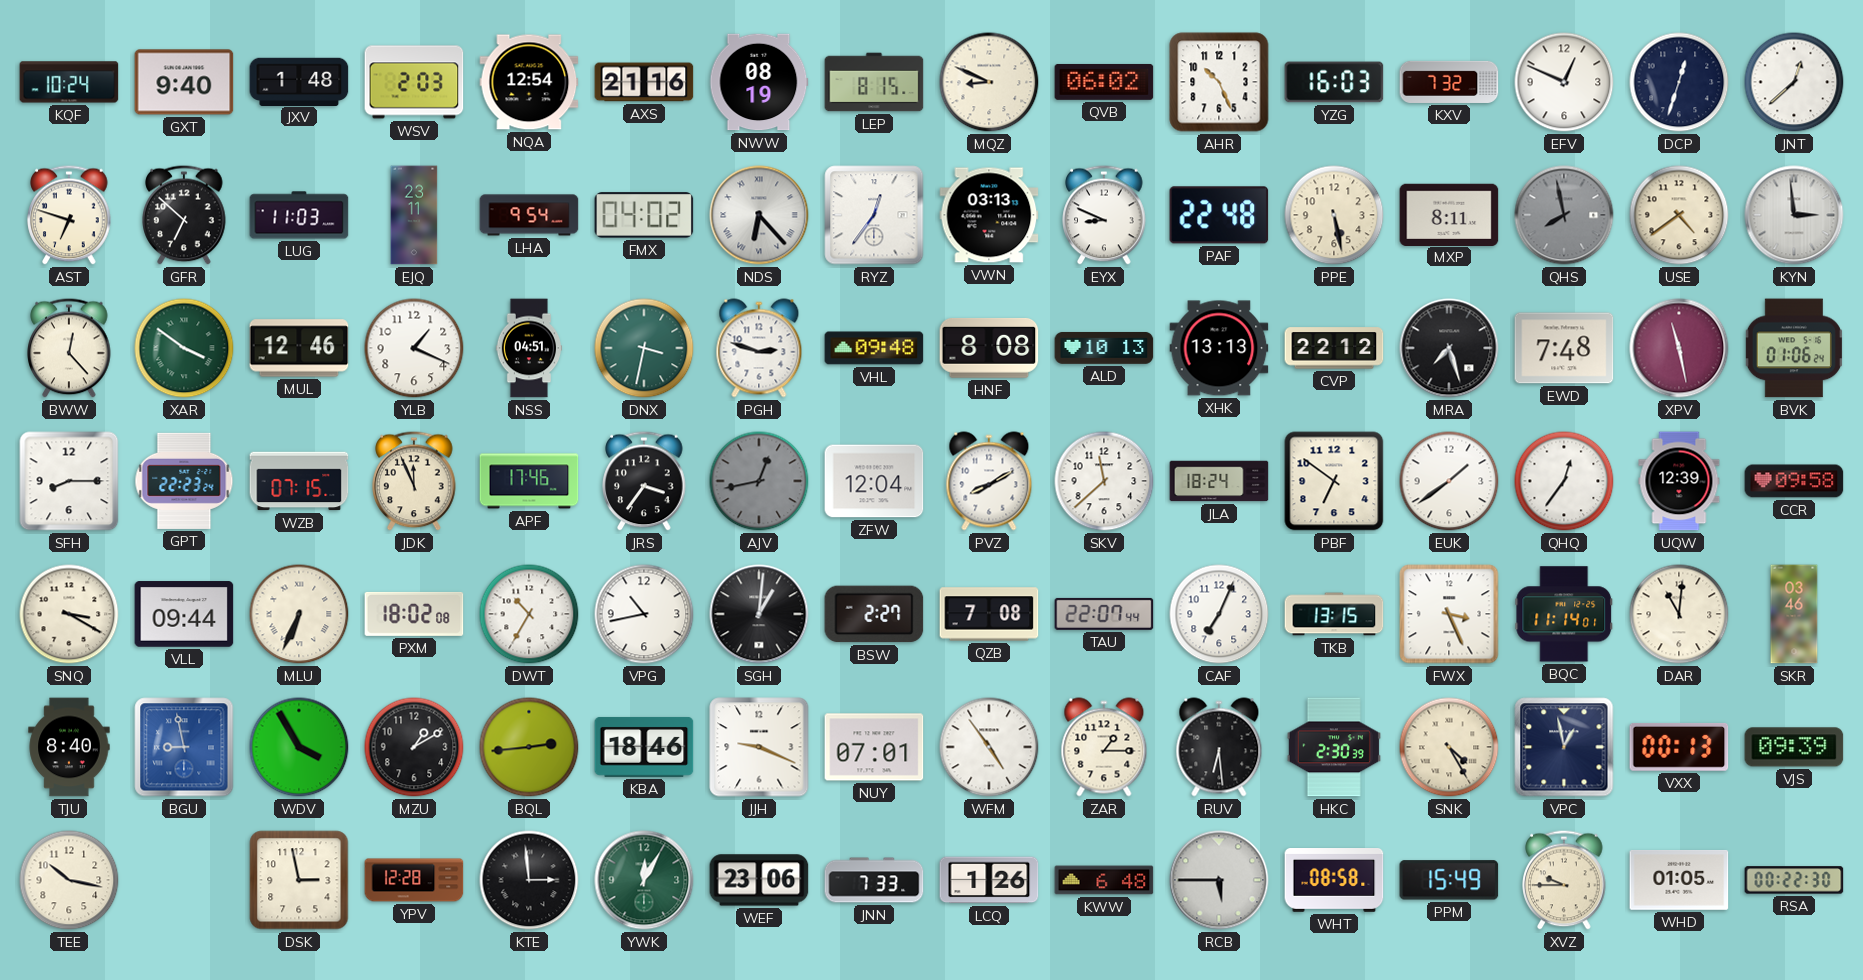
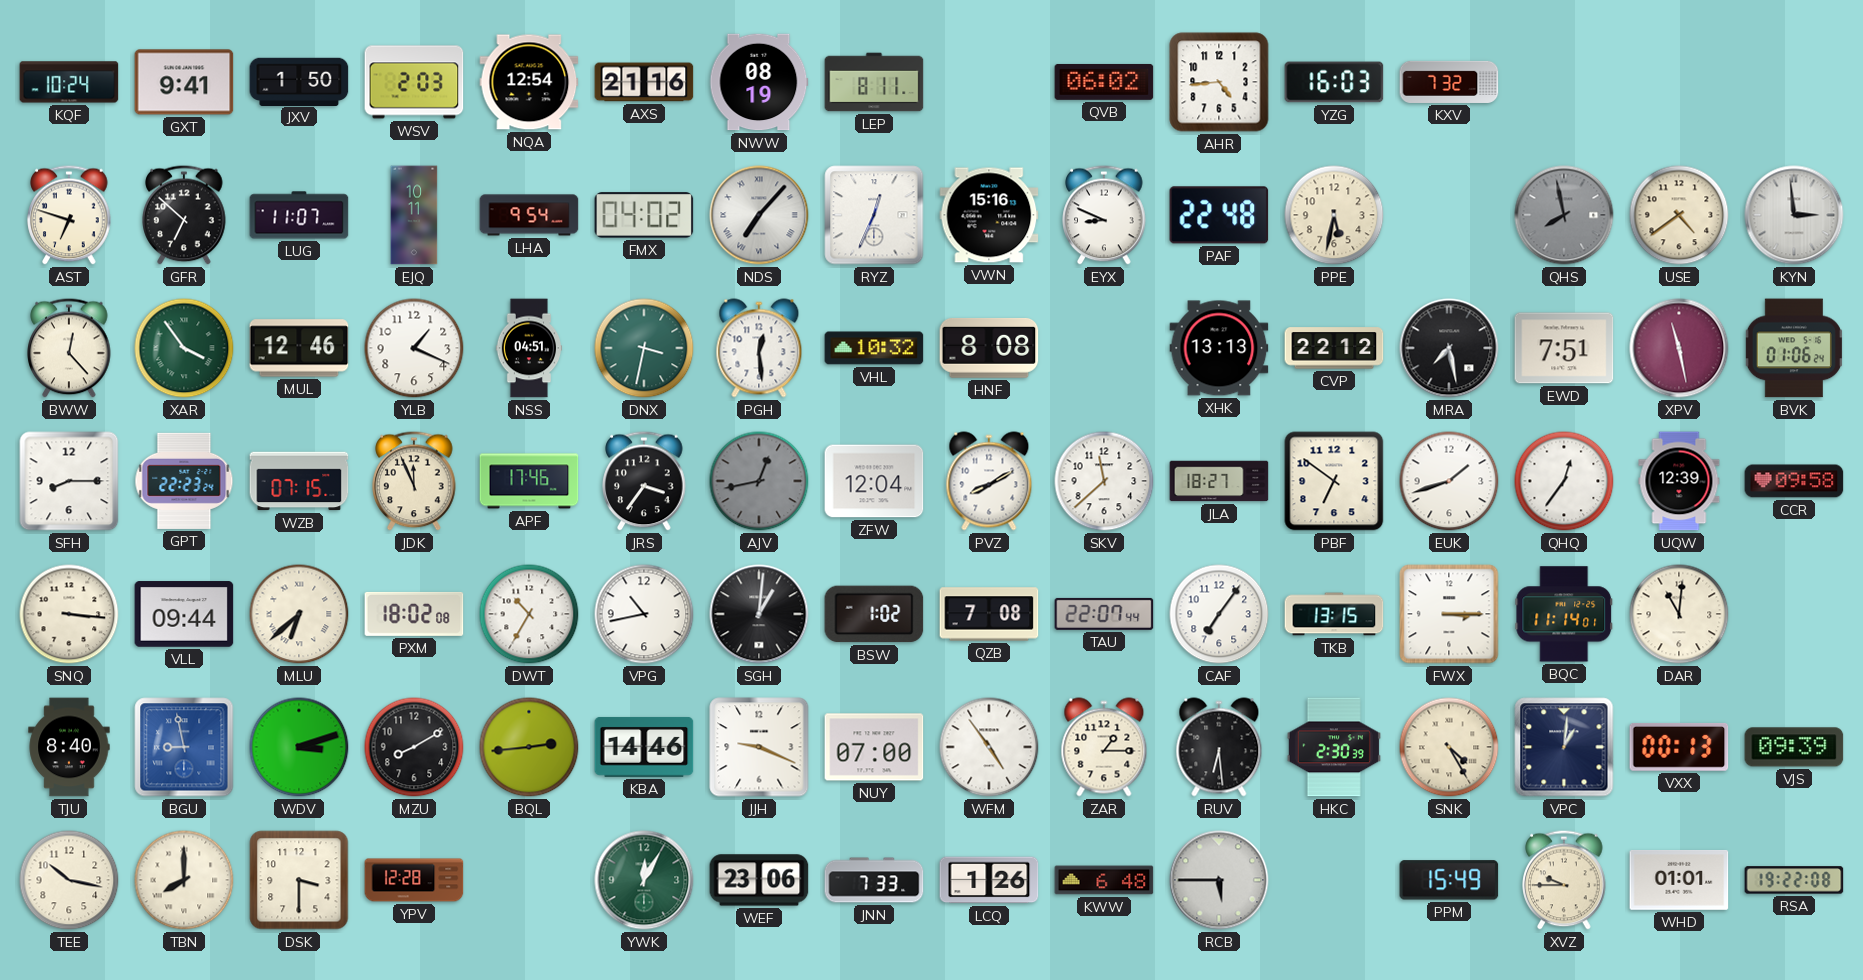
GXT: 9:40 -> 9:41 (184, 82)
JXV: 1:48 -> 1:50 (299, 81)
LEP: 8:15 -> 8:11 (874, 82)
MQZ: 8:49 -> none (989, 82)
AHR: 10:26 -> 4:44 (1219, 82)
EFV: 12:49 -> none (1564, 82)
DCP: 12:33 -> none (1679, 82)
JNT: 12:38 -> none (1794, 82)
LUG: 11:03 -> 11:07 (299, 215)
EJQ: 23:11 -> 10:11 (414, 215)
NDS: 6:23 -> 7:07 (759, 215)
RYZ: 12:36 -> 12:34 (874, 215)
VWN: 03:13 -> 15:16 (989, 215)
PPE: 5:28 -> 5:32 (1334, 215)
MXP: 8:11 -> none (1449, 214)
XAR: 3:51 -> 3:54 (184, 348)
PGH: 2:48 -> 12:29 (759, 348)
VHL: 09:48 -> 10:32 (874, 348)
ALD: 10:13 -> none (1104, 348)
MRA: 7:27 -> 7:28 (1449, 348)
EWD: 7:48 -> 7:51 (1564, 348)
JLA: 18:24 -> 18:27 (1219, 481)
EUK: 1:39 -> 1:42 (1449, 481)
SNQ: 3:20 -> 3:16 (69, 614)
MLU: 6:34 -> 6:38 (299, 614)
BSW: 2:27 -> 1:02 (874, 614)
CAF: 7:04 -> 7:06 (1219, 614)
FWX: 3:26 -> 3:15 (1449, 614)
SKR: 03:46 -> none (1794, 614)
WDV: 3:55 -> 3:12 (299, 747)
MZU: 1:10 -> 8:10 (414, 747)
KBA: 18:46 -> 14:46 (644, 747)
NUY: 07:01 -> 07:00 (874, 747)
VPC: 12:58 -> 1:01 (1564, 747)
TBN: none -> 8:00 (184, 880)
DSK: 2:58 -> 3:30 (299, 880)
KTE: 2:59 -> none (529, 880)
WHT: 08:58 -> none (1334, 881)
WHD: 01:05 -> 01:01 (1679, 880)
RSA: 00:22 -> 19:22 (1794, 880)
